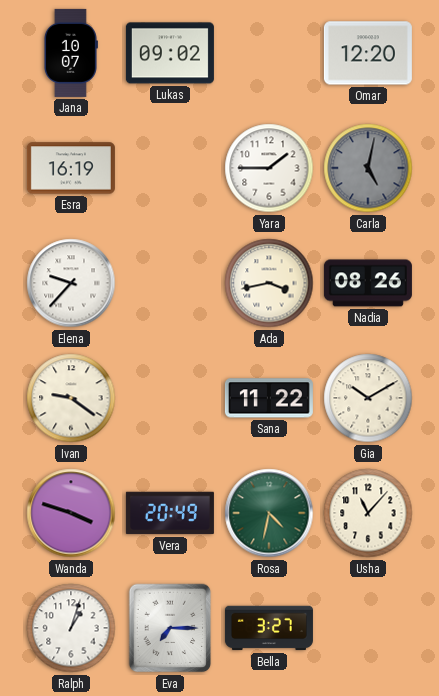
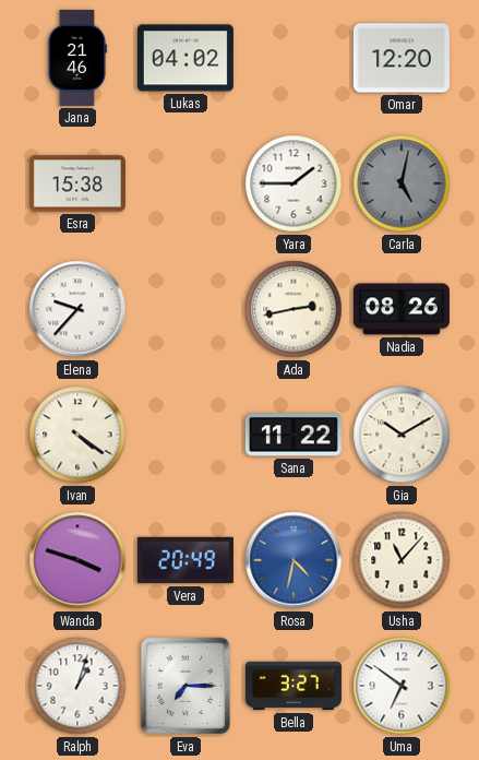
Jana: 10:07 -> 21:46 (76, 58)
Lukas: 09:02 -> 04:02 (185, 58)
Esra: 16:19 -> 15:38 (77, 183)
Ada: 3:43 -> 2:43 (294, 309)
Ivan: 9:21 -> 4:21 (77, 435)
Rosa dial: green -> blue (294, 560)
Uma: none -> 6:51 (402, 686)
